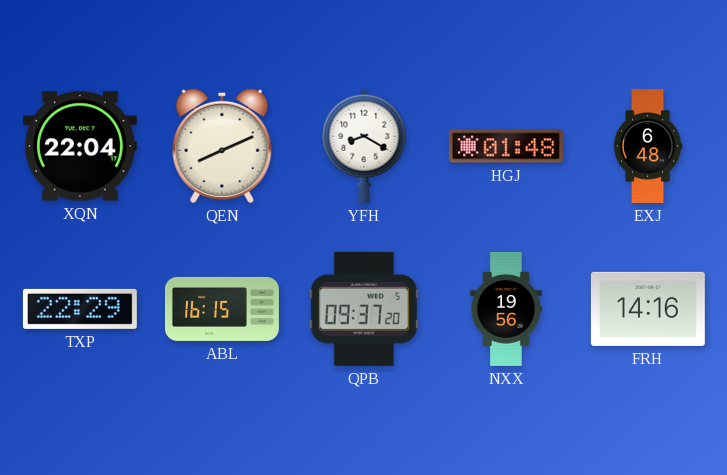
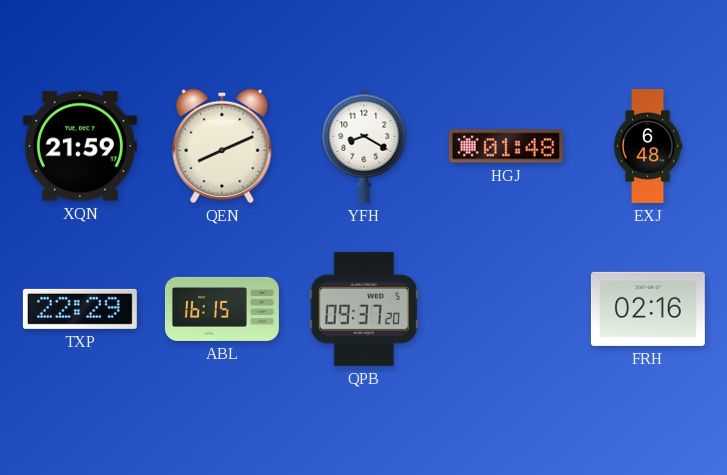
XQN: 22:04 -> 21:59 (80, 146)
NXX: 19:56 -> none (506, 309)
FRH: 14:16 -> 02:16 (648, 309)
